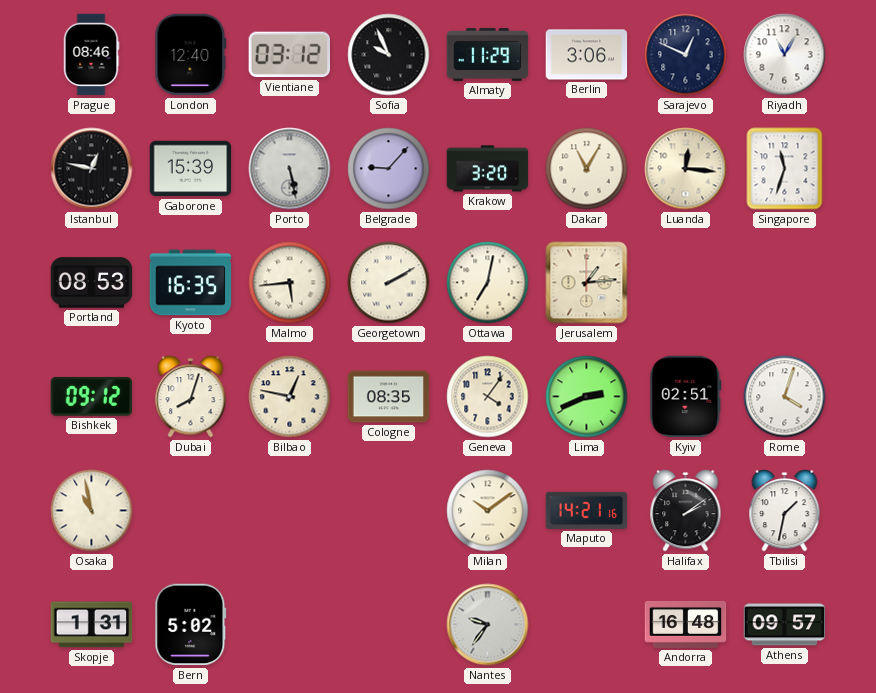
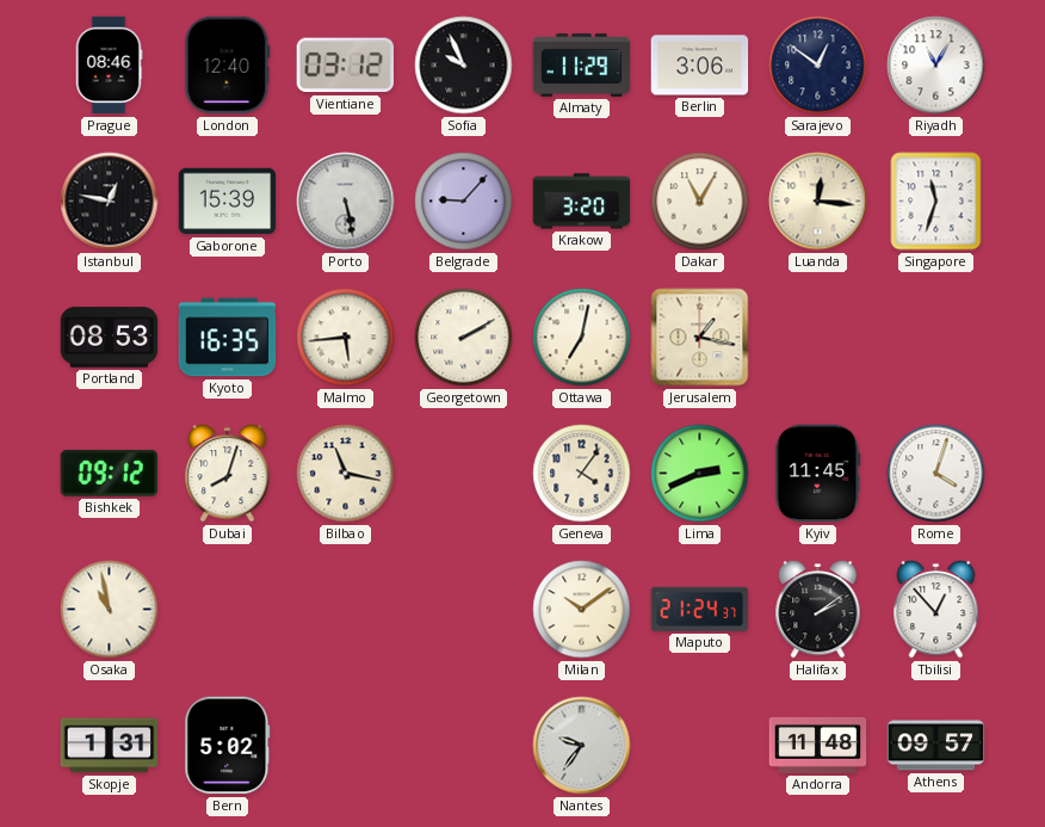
Sarajevo: 12:49 -> 12:51 (818, 66)
Jerusalem: 1:14 -> 1:17 (700, 338)
Bilbao: 12:47 -> 11:17 (346, 474)
Cologne: 08:35 -> none (389, 397)
Kyiv: 02:51 -> 11:45 (818, 474)
Maputo: 14:21 -> 21:24 (700, 609)
Tbilisi: 1:32 -> 12:53 (936, 610)
Andorra: 16:48 -> 11:48 (818, 745)
